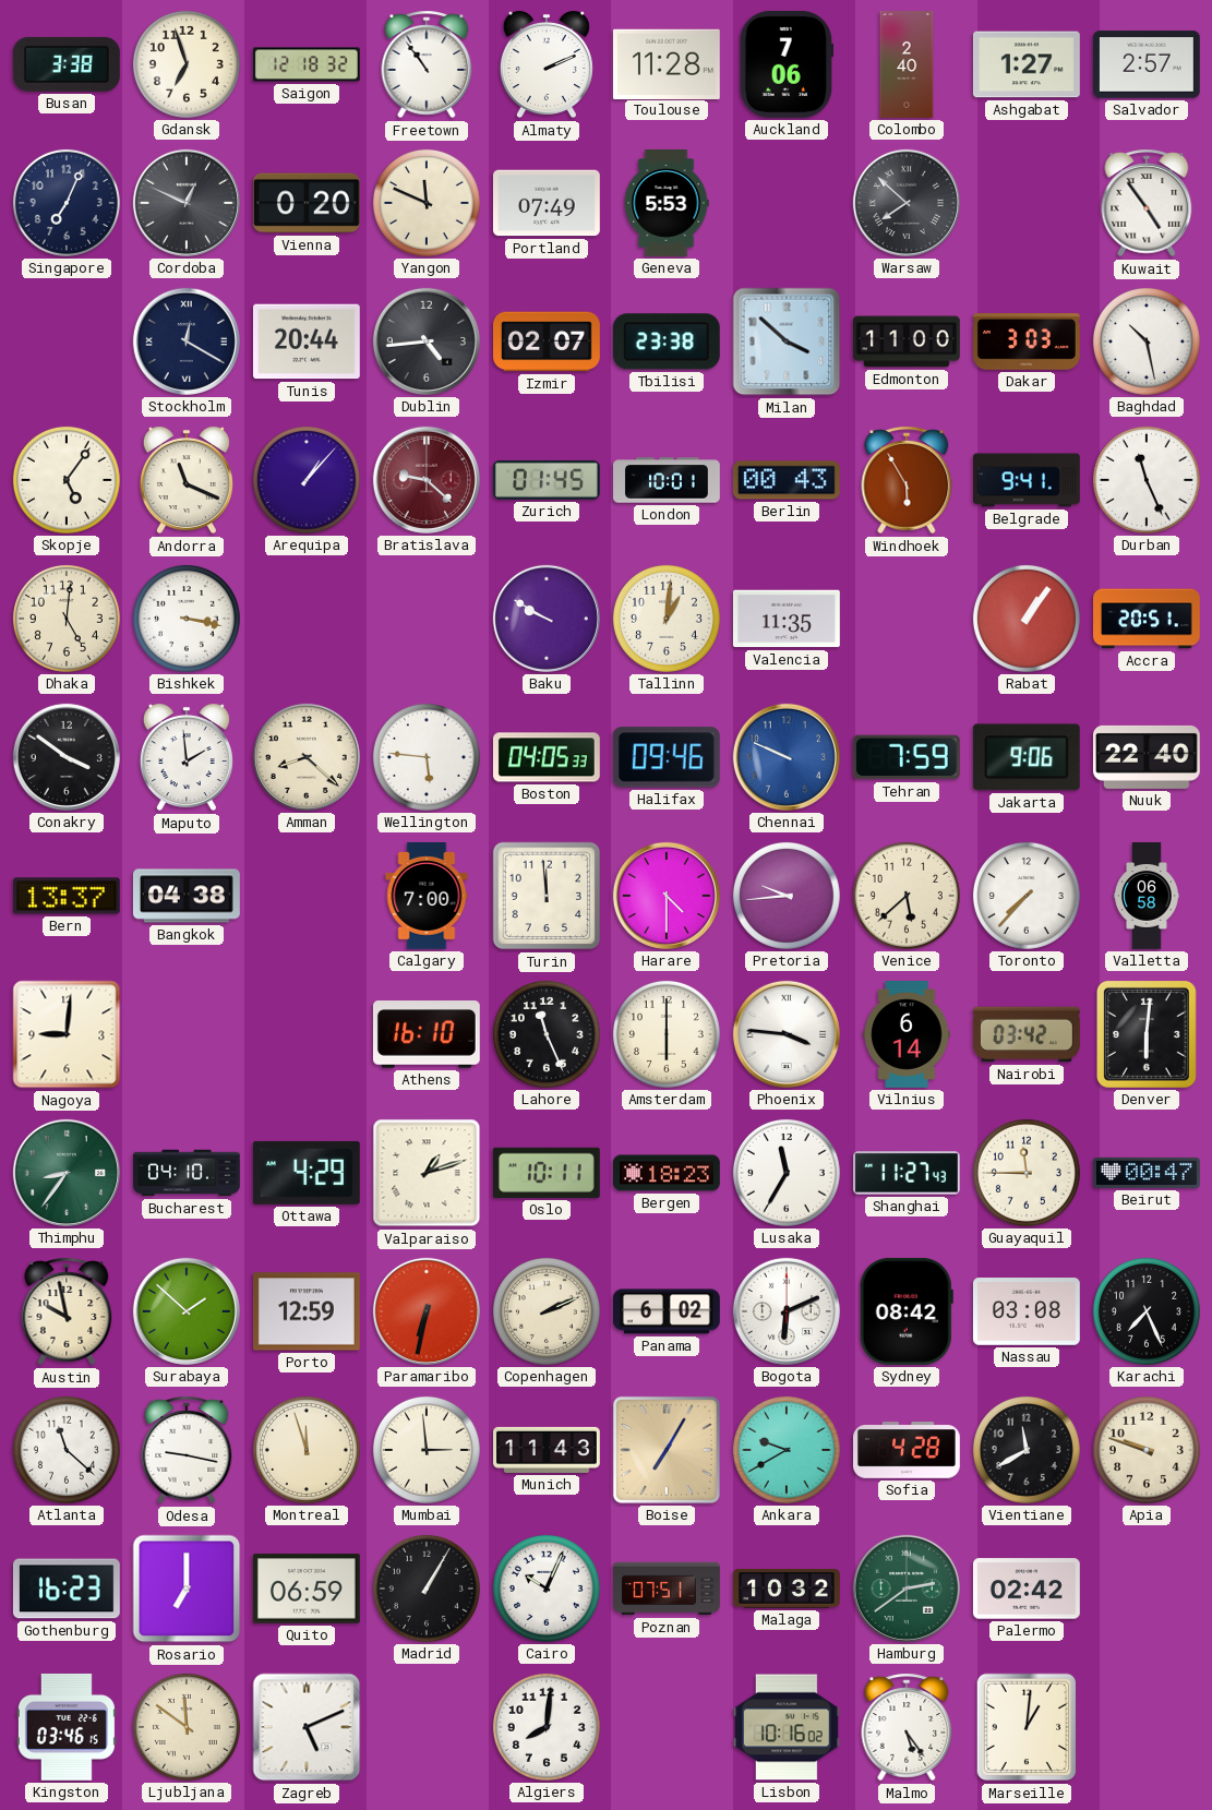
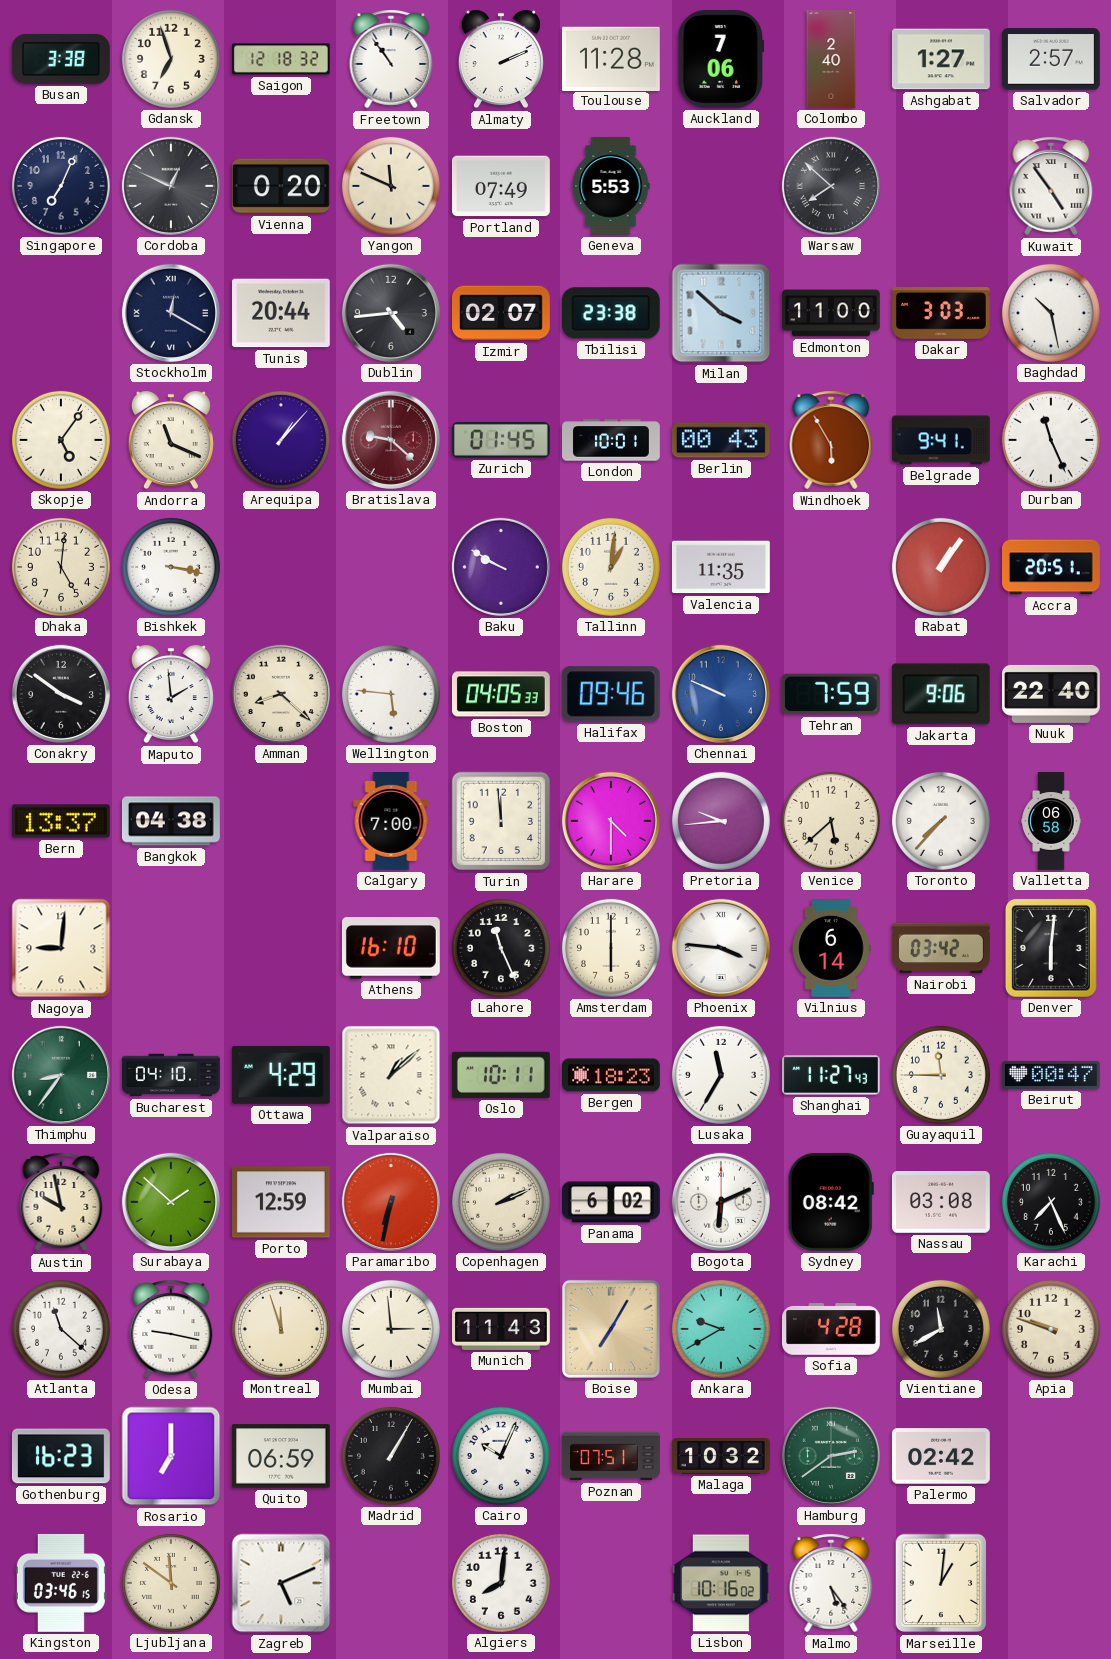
Valparaiso: 1:12 -> 1:08 (391, 1075)
